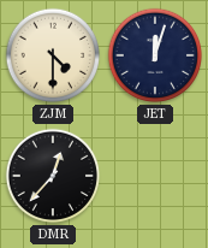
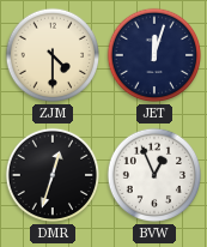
DMR: 12:37 -> 12:33 (53, 175)
BVW: none -> 12:56 (154, 175)
